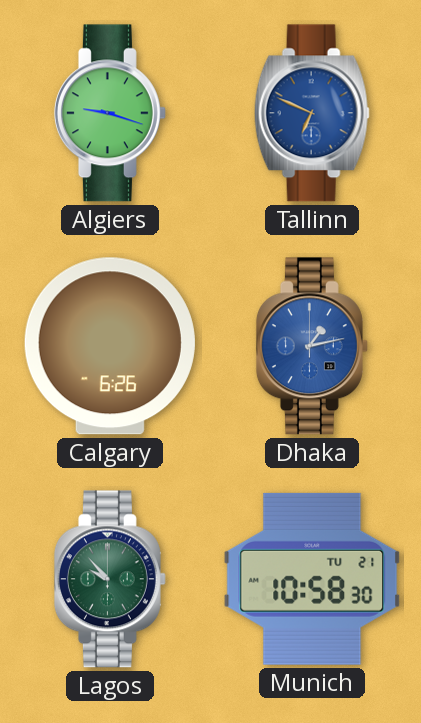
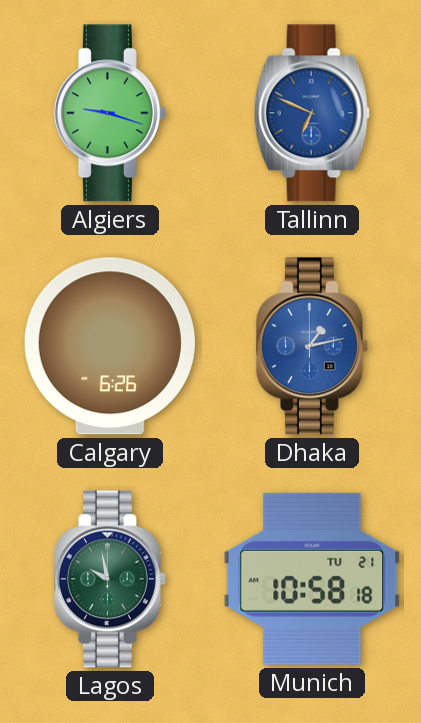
Lagos: 9:53 -> 9:58 (110, 579)
Munich: 10:58:30 -> 10:58:18 (312, 579)
